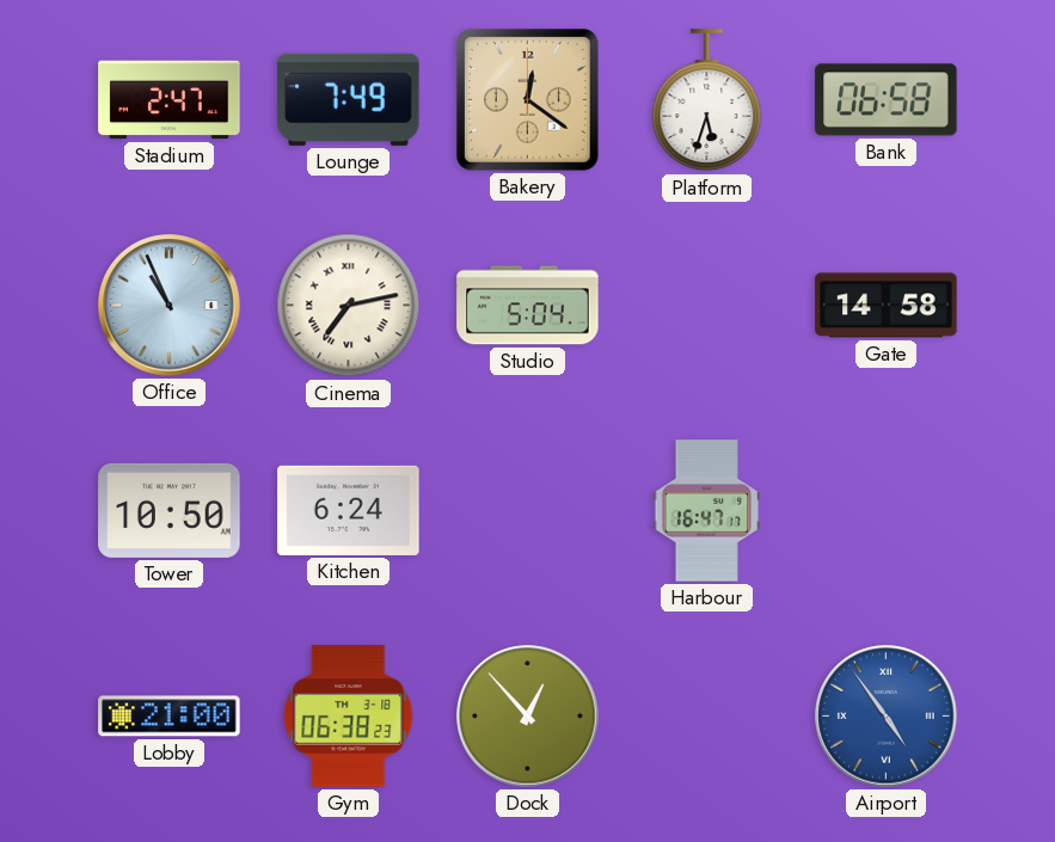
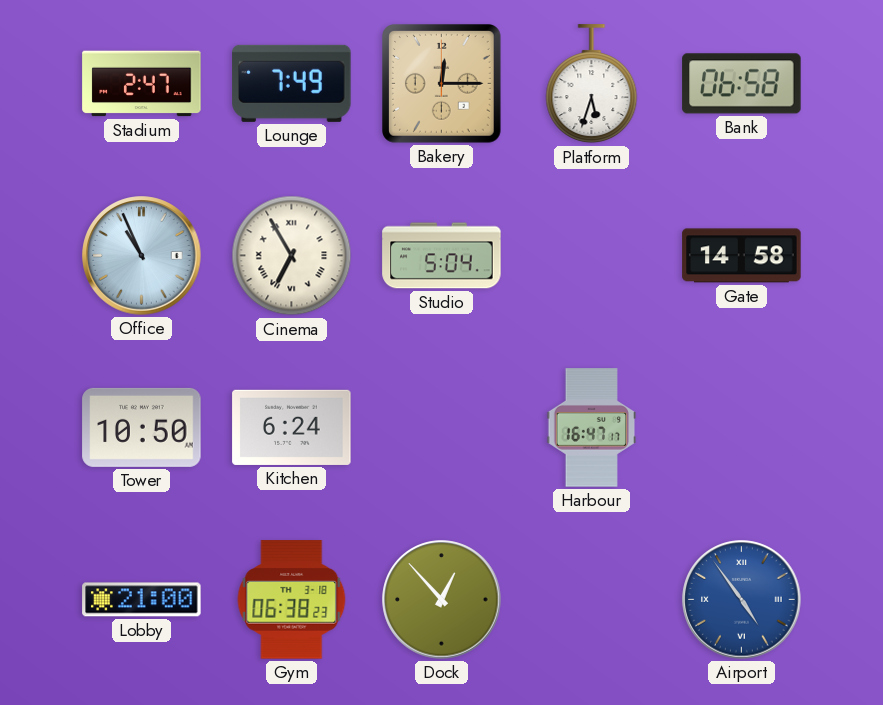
Bakery: 12:21 -> 12:15 (442, 84)
Cinema: 7:13 -> 6:55 (292, 256)
